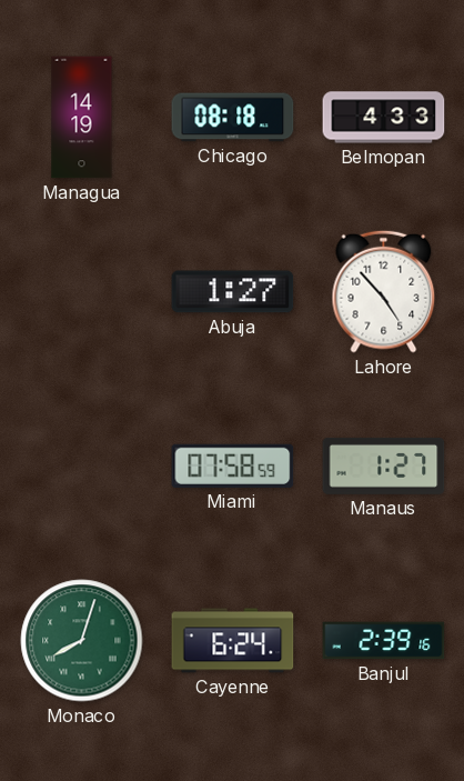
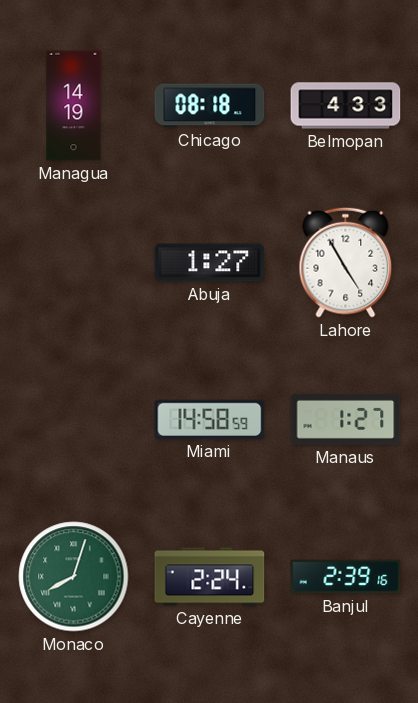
Lahore: 4:53 -> 4:55 (346, 262)
Miami: 07:58 -> 14:58 (210, 419)
Cayenne: 6:24 -> 2:24 (210, 577)
